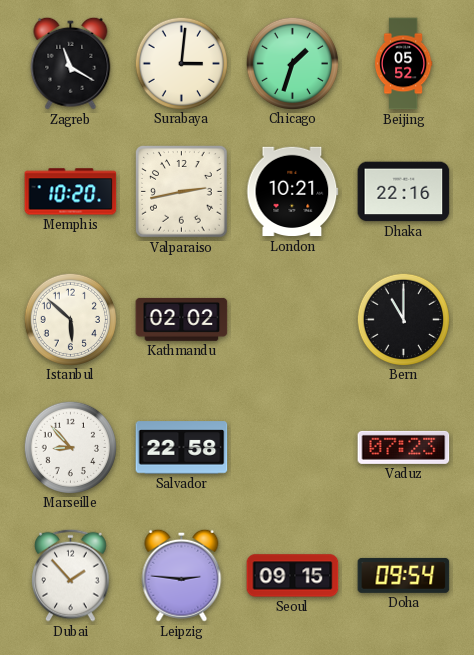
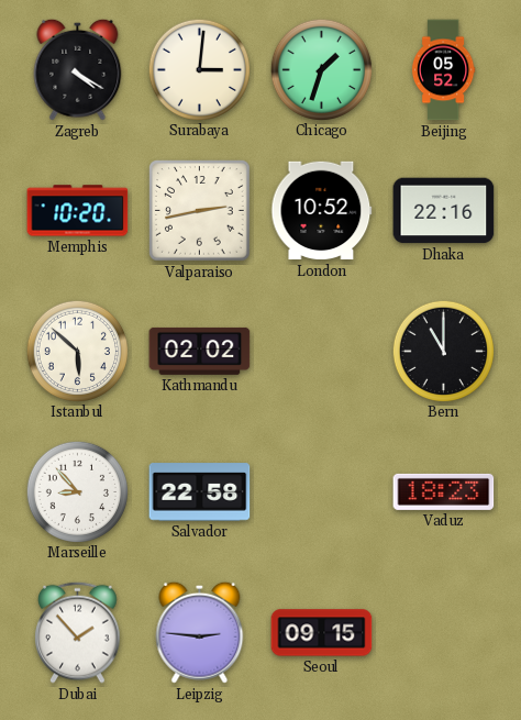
Zagreb: 11:20 -> 4:20 (78, 69)
London: 10:21 -> 10:52 (322, 211)
Vaduz: 07:23 -> 18:23 (444, 491)
Doha: 09:54 -> none (404, 575)
